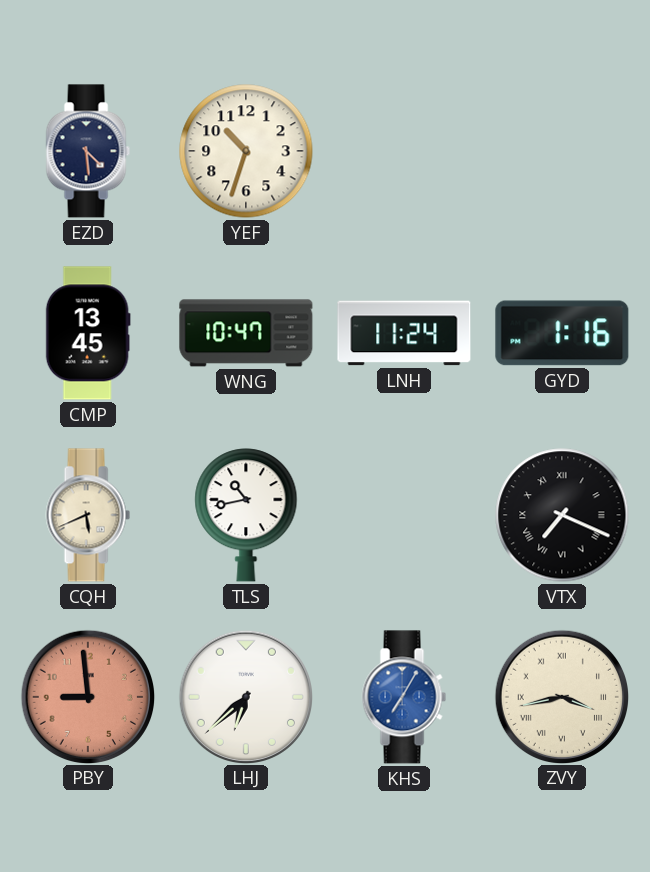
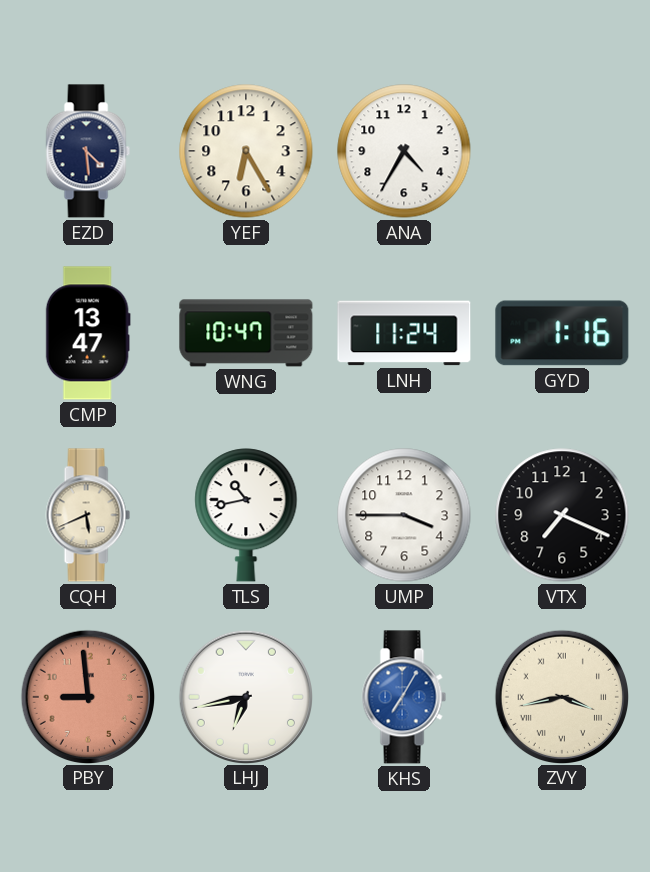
YEF: 10:33 -> 6:25 (246, 151)
ANA: none -> 4:35 (404, 151)
CMP: 13:45 -> 13:47 (88, 333)
UMP: none -> 3:45 (404, 515)
VTX numerals: Roman -> Arabic (562, 515)
LHJ: 6:38 -> 6:43 (245, 696)
